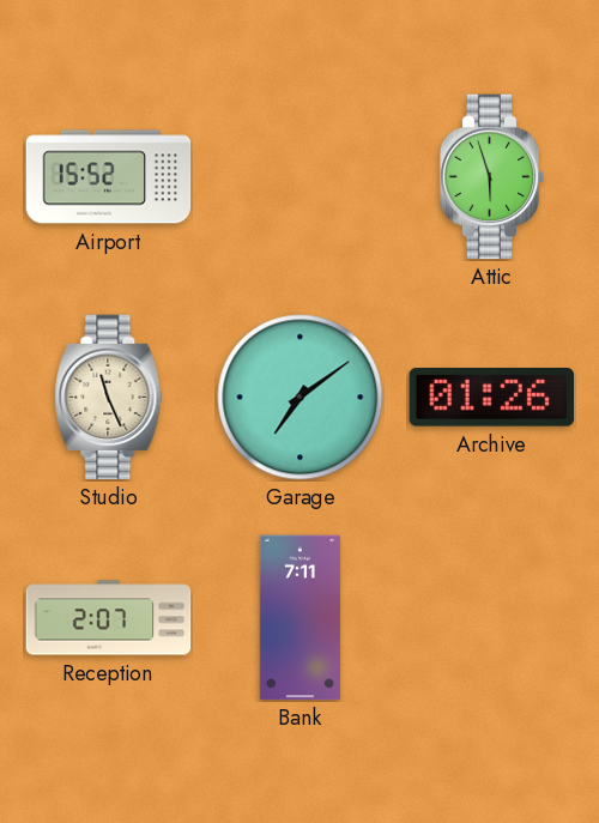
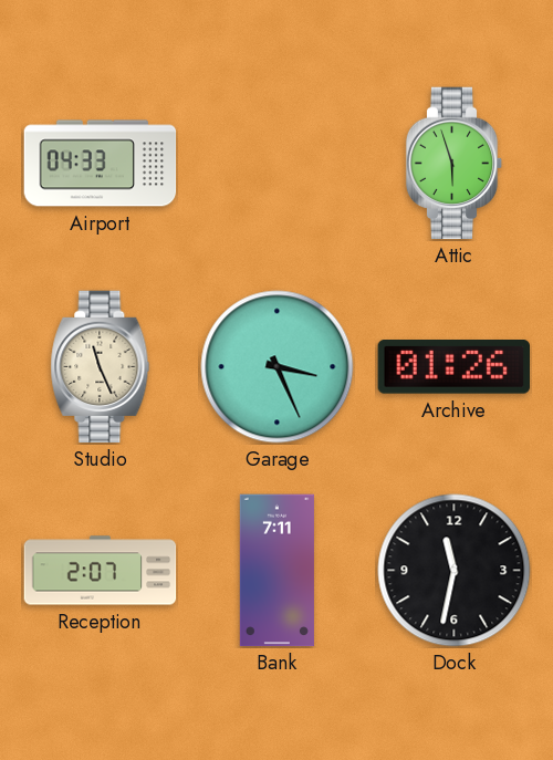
Airport: 15:52 -> 04:33 (101, 164)
Garage: 7:09 -> 3:26 (278, 367)
Dock: none -> 11:32 (455, 571)
